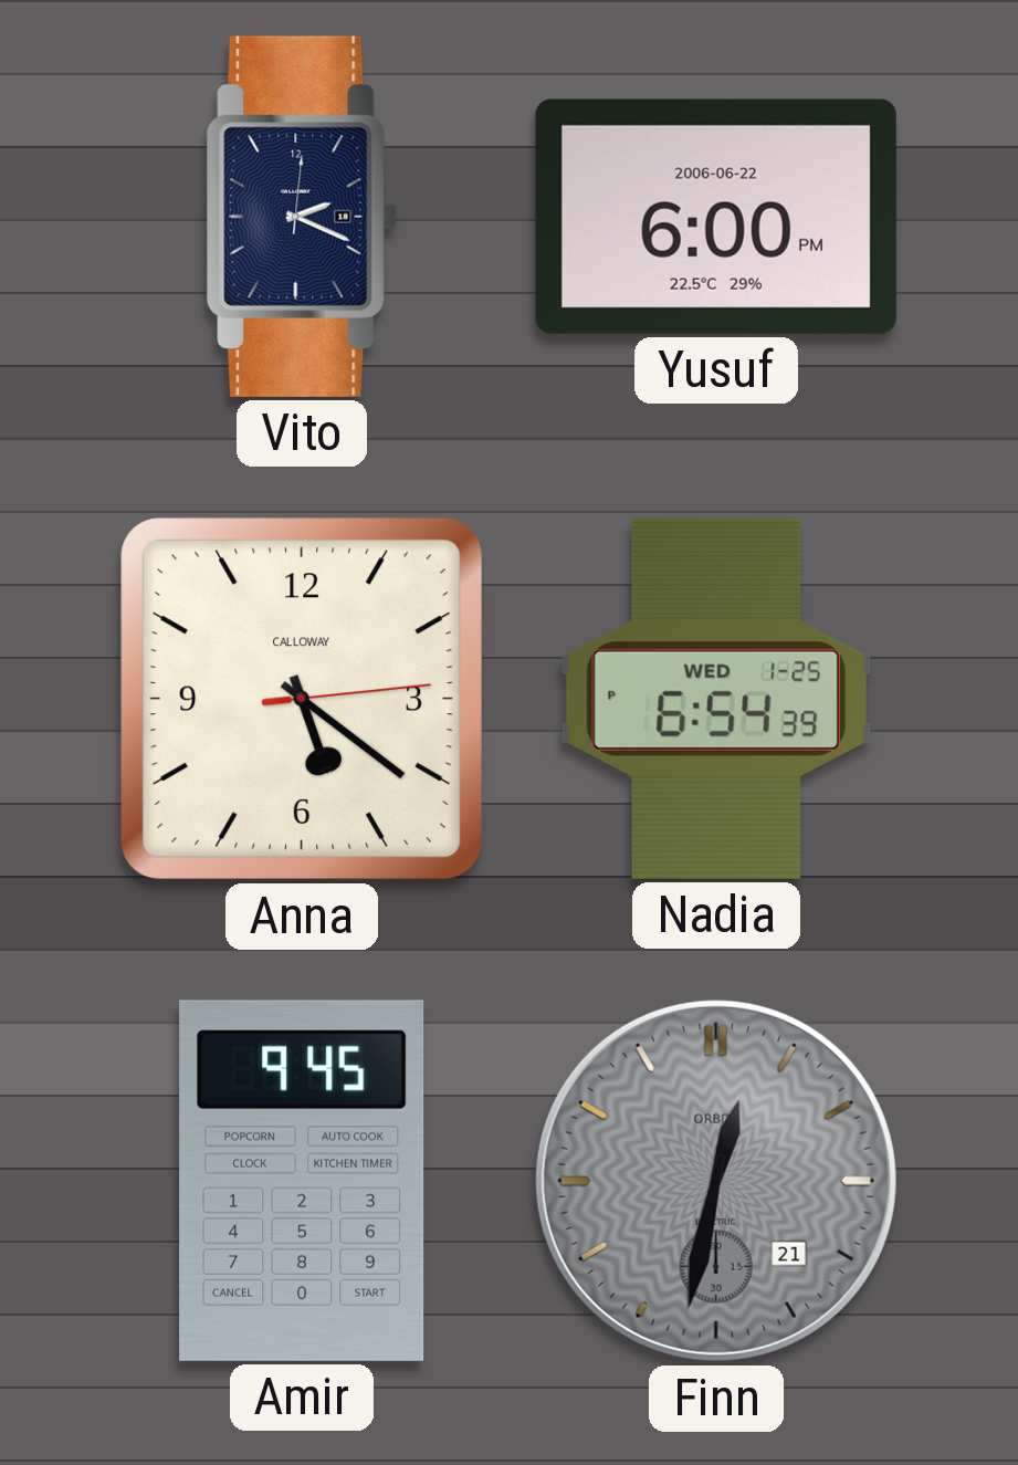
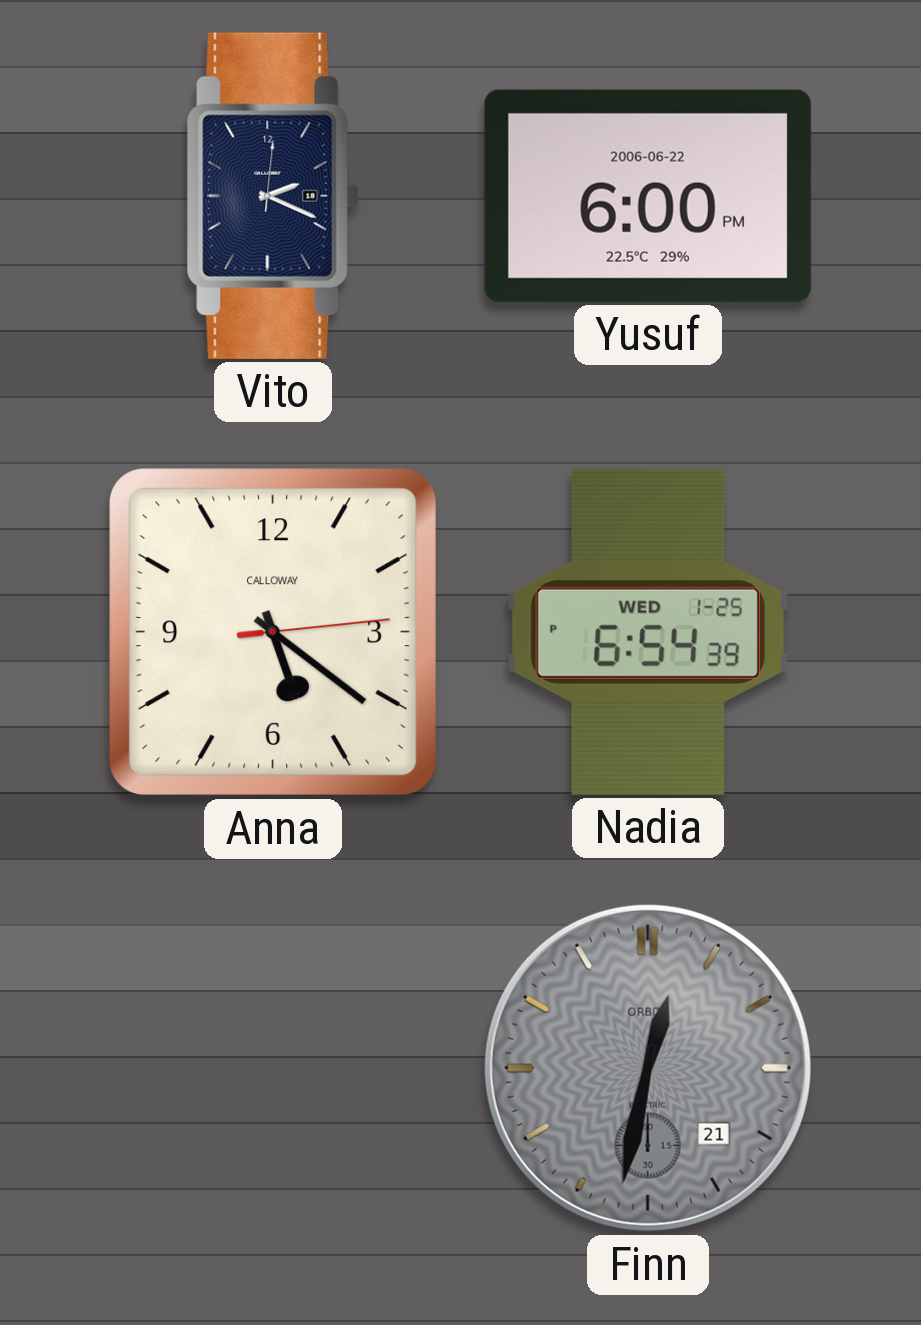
Amir: 9:45 -> none (302, 1181)
